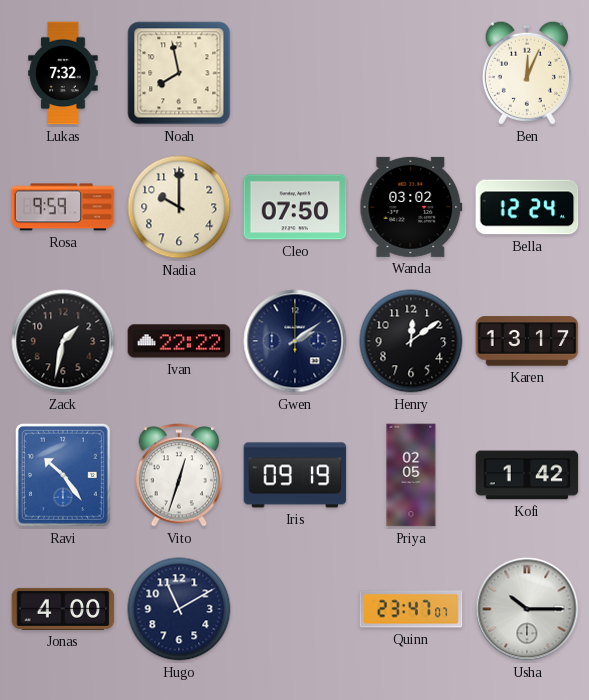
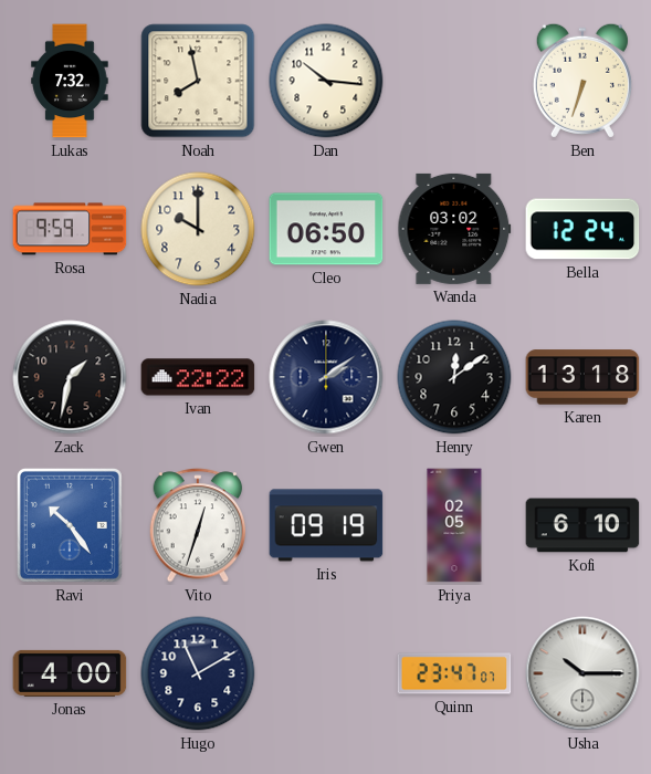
Dan: none -> 10:16 (326, 81)
Ben: 12:04 -> 6:33 (582, 81)
Cleo: 07:50 -> 06:50 (326, 229)
Karen: 13:17 -> 13:18 (582, 377)
Kofi: 1:42 -> 6:10 (582, 525)
